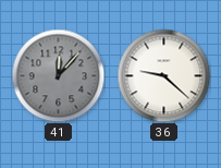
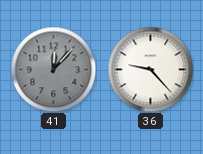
36: 9:22 -> 9:23 (150, 69)
